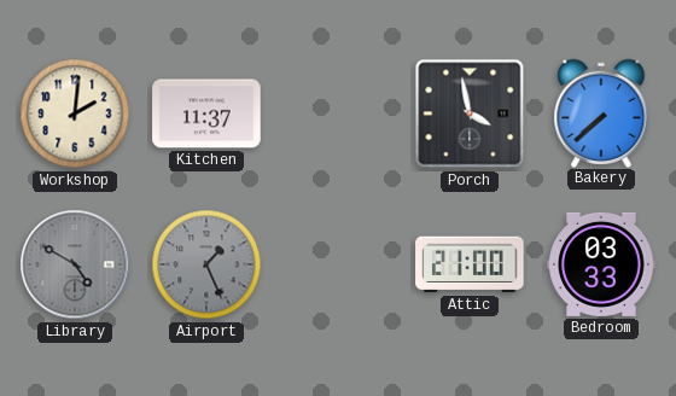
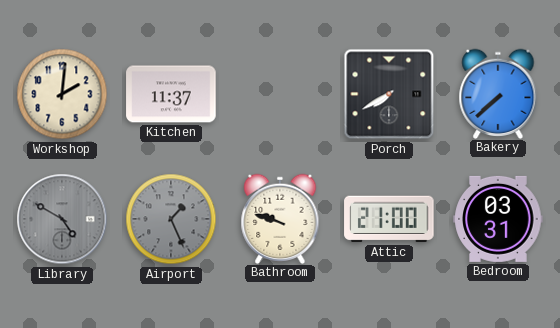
Porch: 3:58 -> 7:40 (389, 94)
Bathroom: none -> 9:48 (280, 218)
Bedroom: 03:33 -> 03:31 (498, 219)
